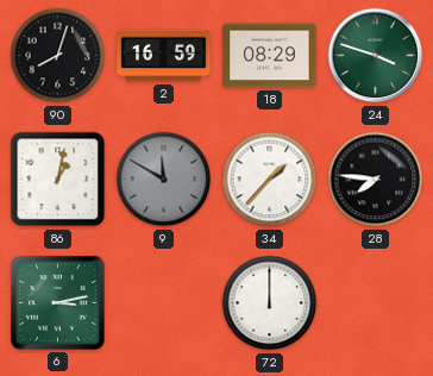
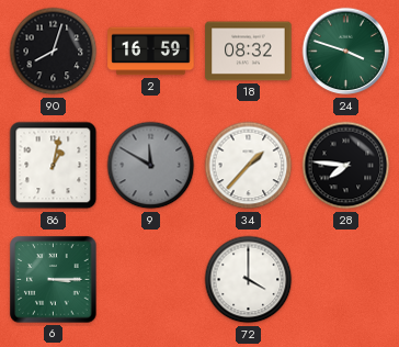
18: 08:29 -> 08:32 (249, 52)
6: 3:13 -> 3:15 (54, 280)
72: 12:00 -> 4:00 (249, 280)
